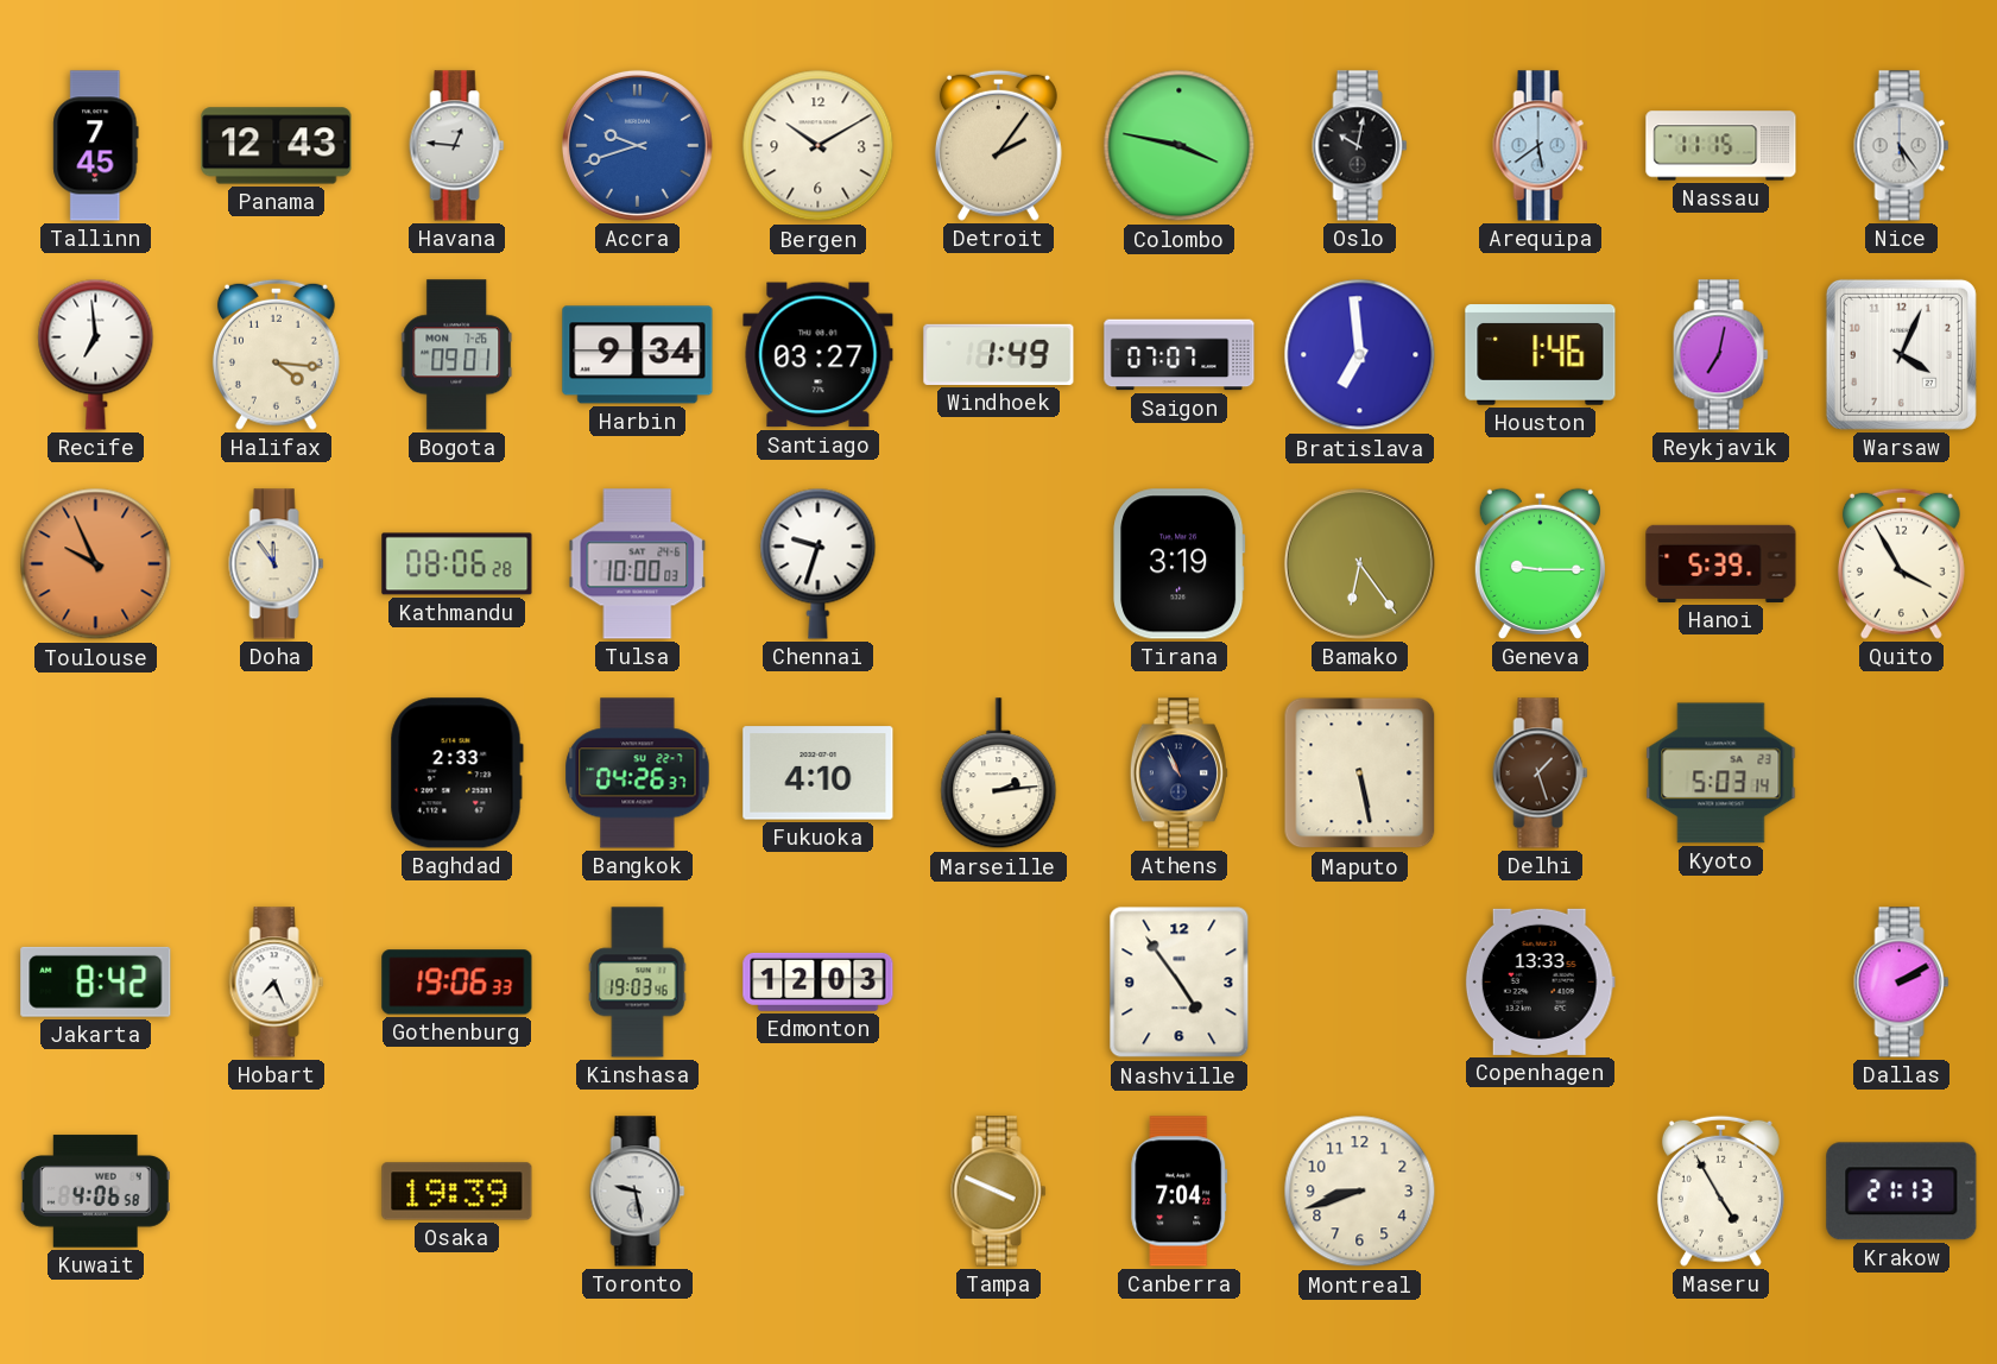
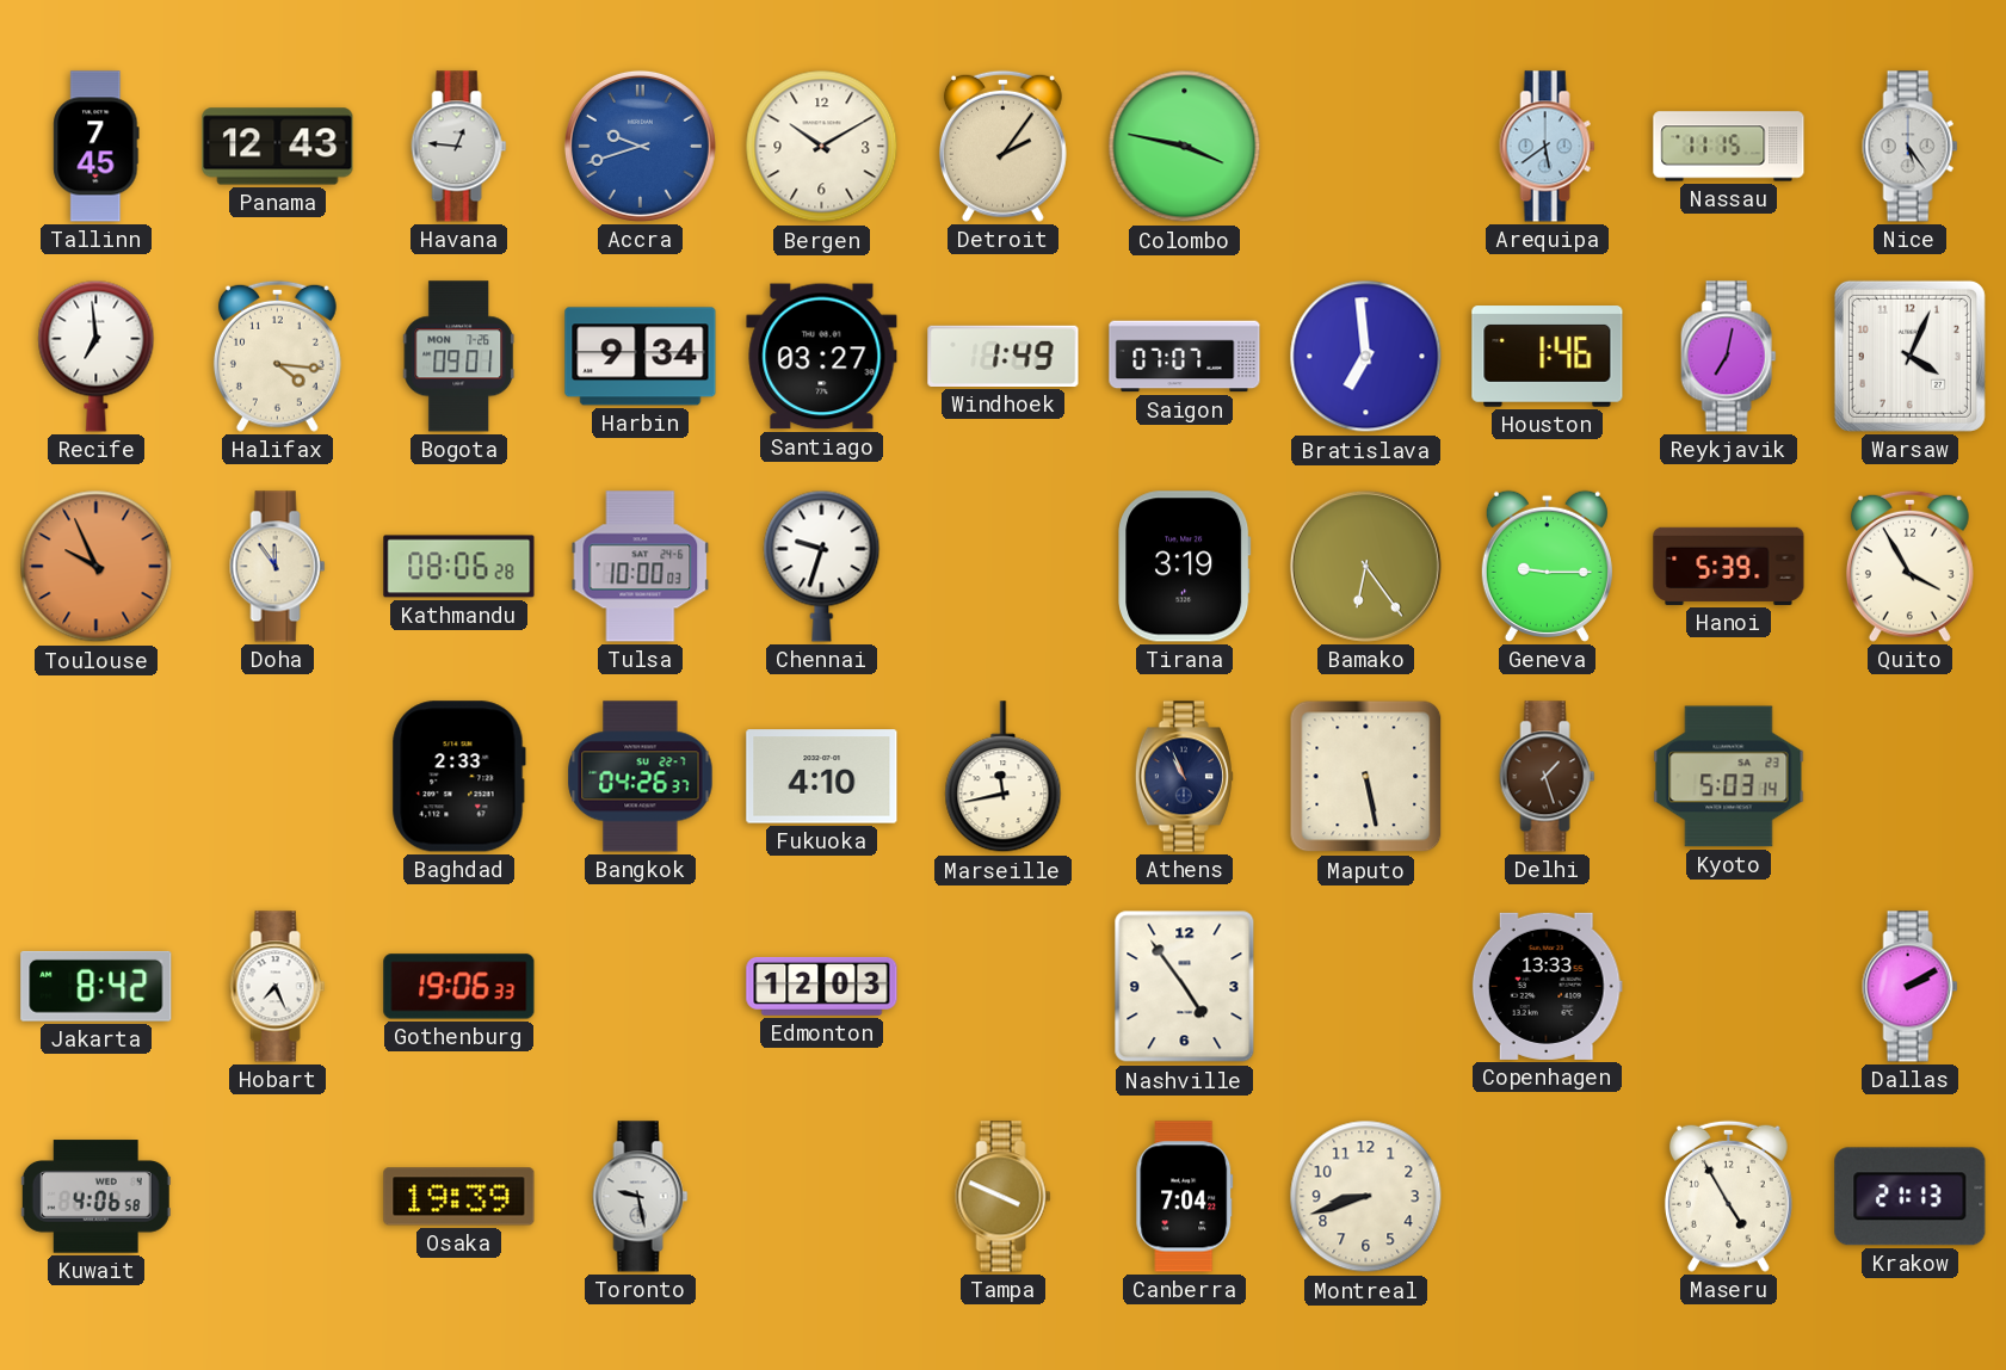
Oslo: 10:02 -> none (1360, 146)
Marseille: 2:14 -> 11:43 (1004, 777)
Kinshasa: 19:03 -> none (638, 983)
